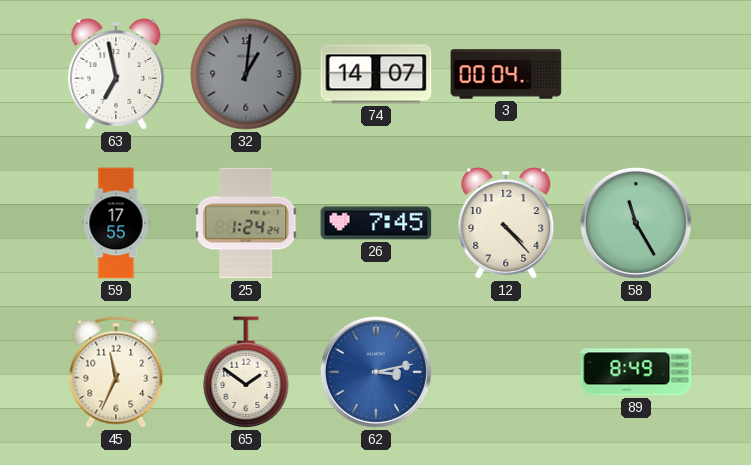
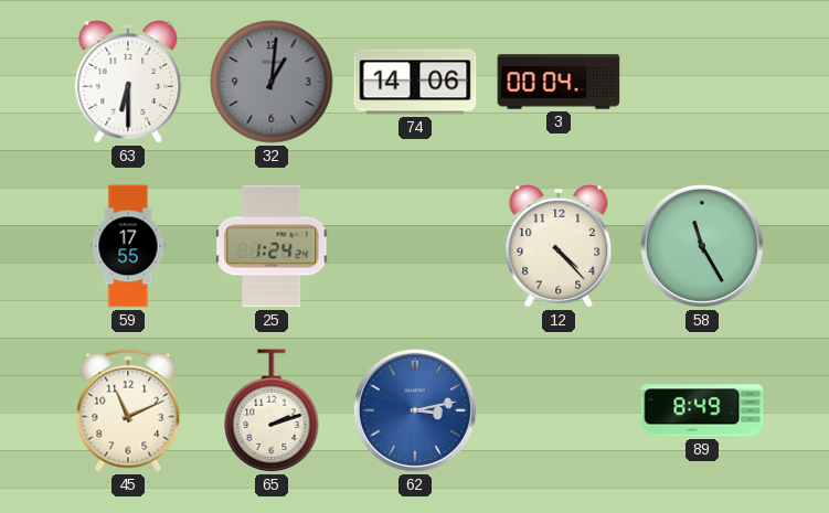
63: 6:58 -> 6:30 (128, 82)
74: 14:07 -> 14:06 (415, 82)
26: 7:45 -> none (376, 223)
45: 11:34 -> 11:11 (128, 410)
65: 1:51 -> 2:12 (272, 412)
